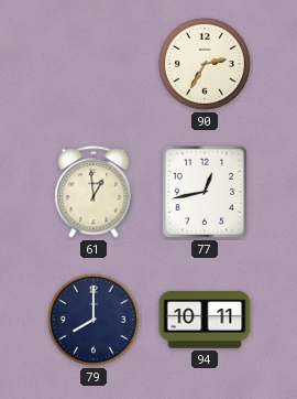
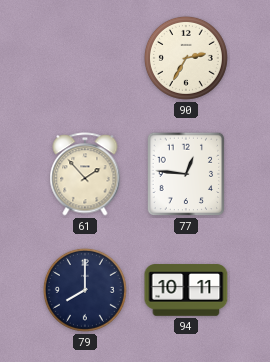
61: 12:59 -> 1:53 (85, 174)
77: 12:43 -> 12:46 (186, 174)
